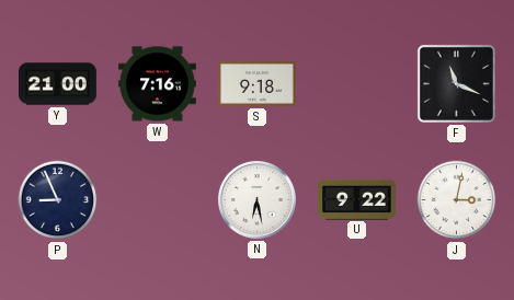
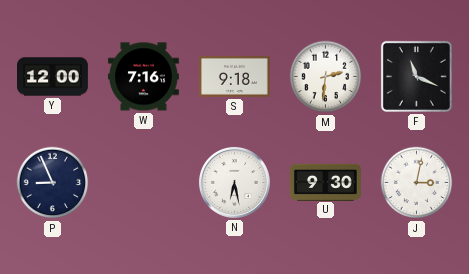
Y: 21:00 -> 12:00 (53, 77)
M: none -> 2:31 (326, 77)
U: 9:22 -> 9:30 (326, 182)
